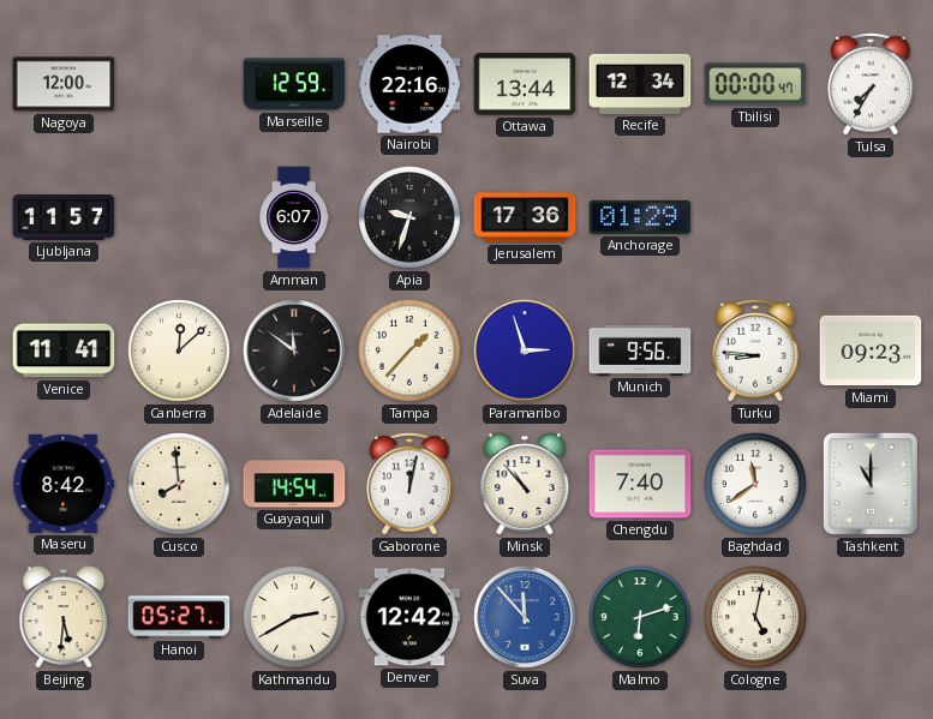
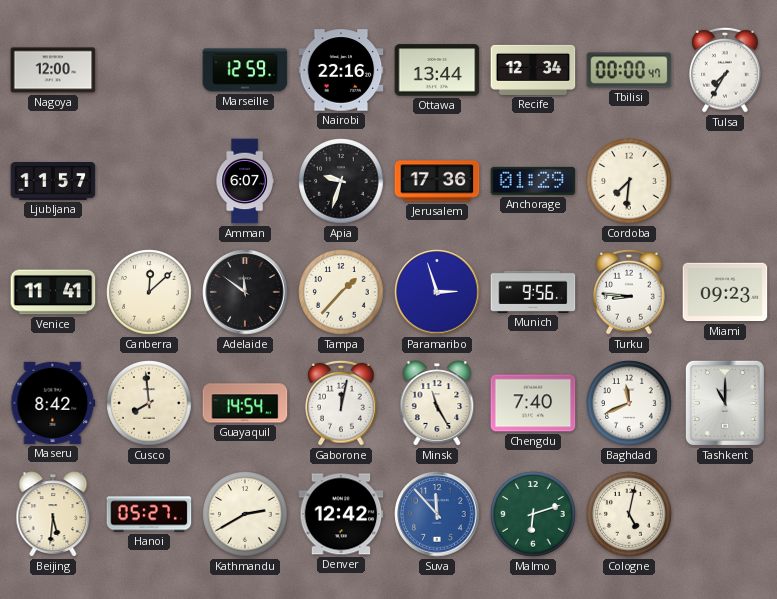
Cordoba: none -> 7:31 (629, 181)
Minsk: 10:53 -> 11:25 (437, 403)
Baghdad: 11:39 -> 11:41 (629, 403)
